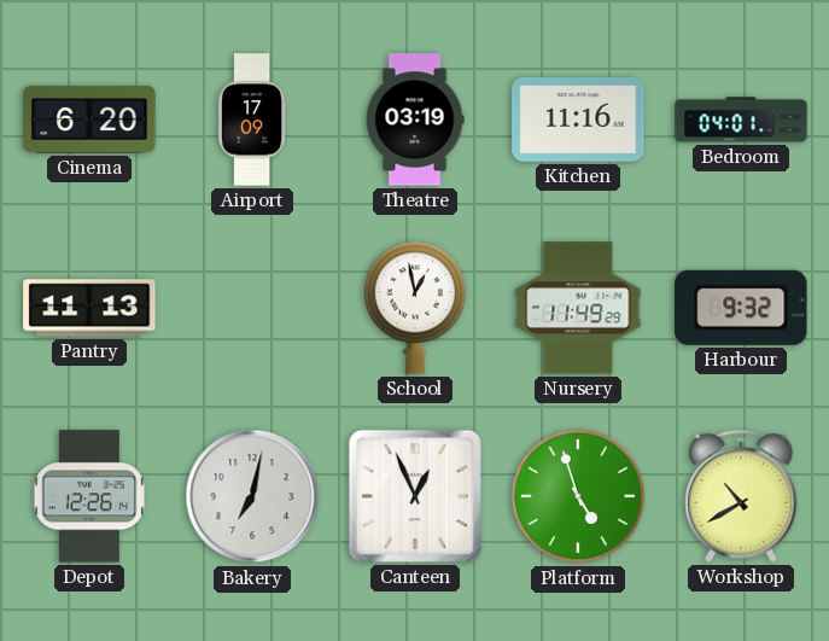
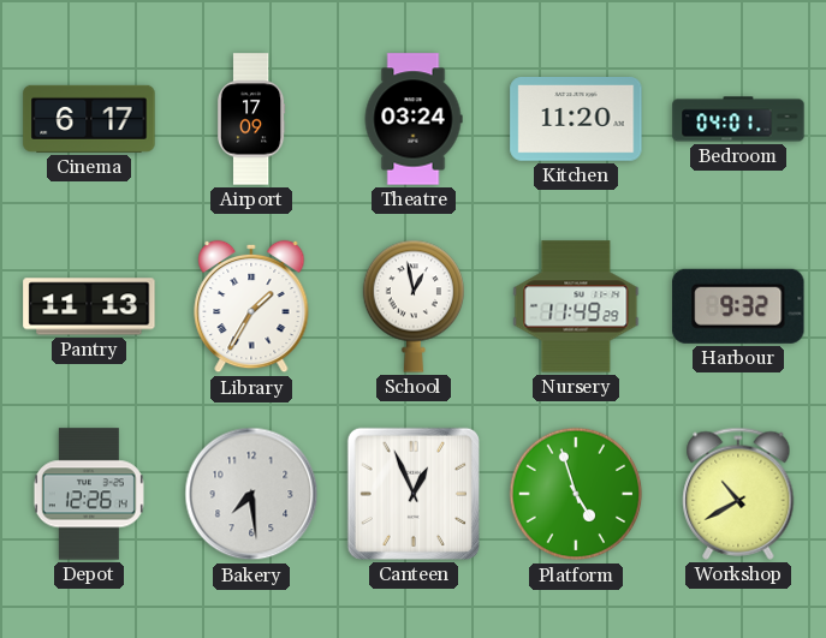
Cinema: 6:20 -> 6:17 (89, 119)
Theatre: 03:19 -> 03:24 (414, 119)
Kitchen: 11:16 -> 11:20 (576, 120)
Library: none -> 1:35 (251, 306)
Bakery: 7:02 -> 7:29 (251, 494)
